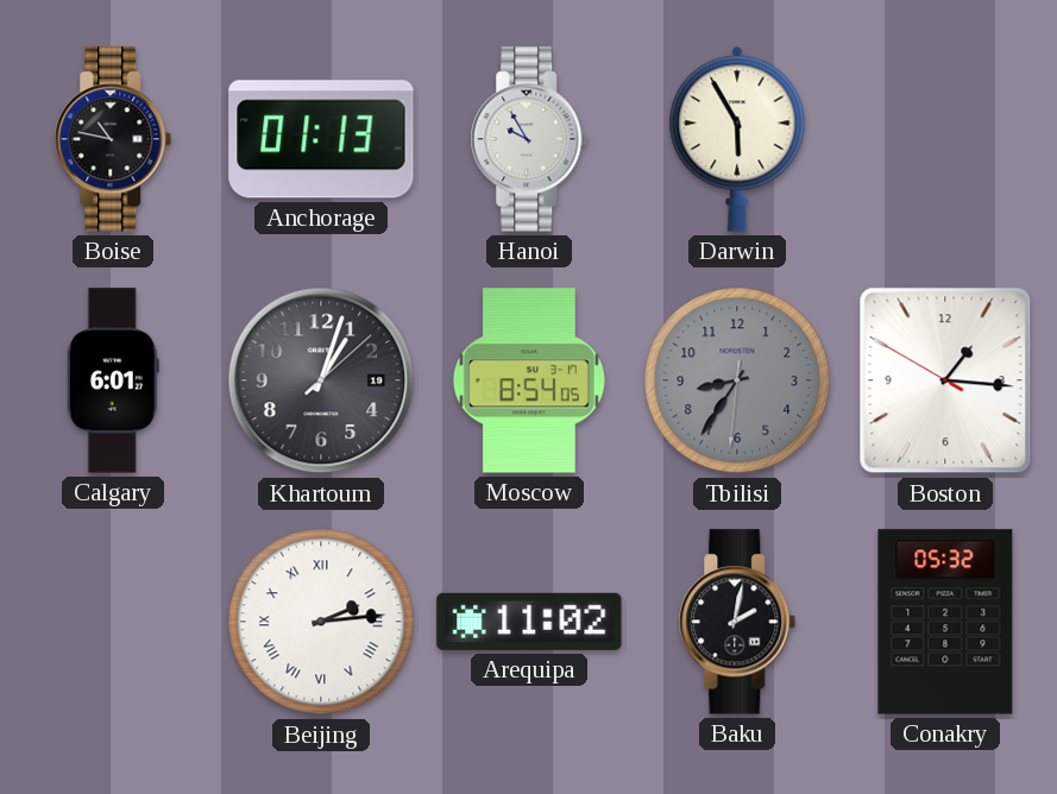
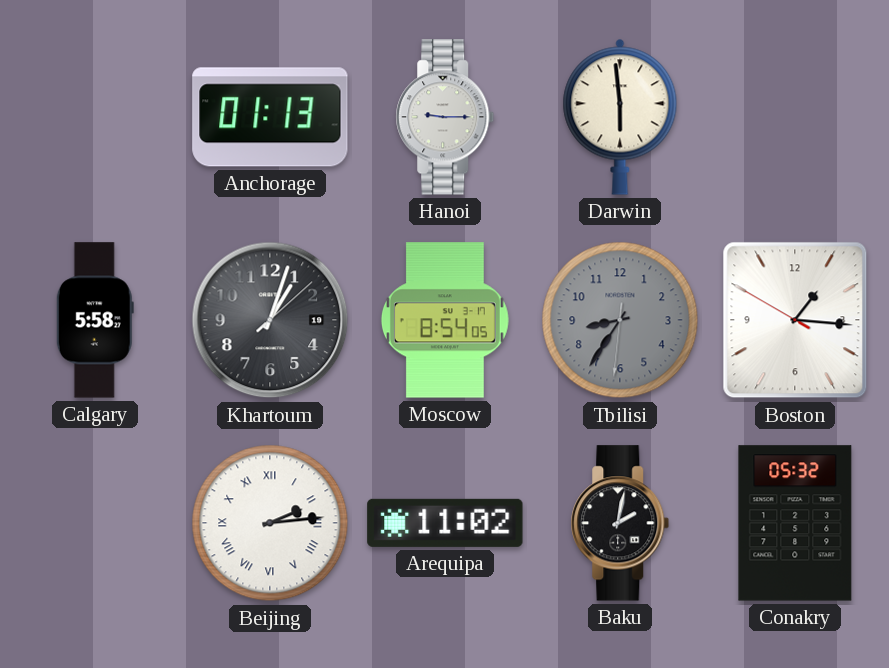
Boise: 10:47 -> none (113, 139)
Hanoi: 9:55 -> 9:15 (445, 117)
Darwin: 5:55 -> 5:59 (620, 117)
Calgary: 6:01 -> 5:58 (95, 320)
